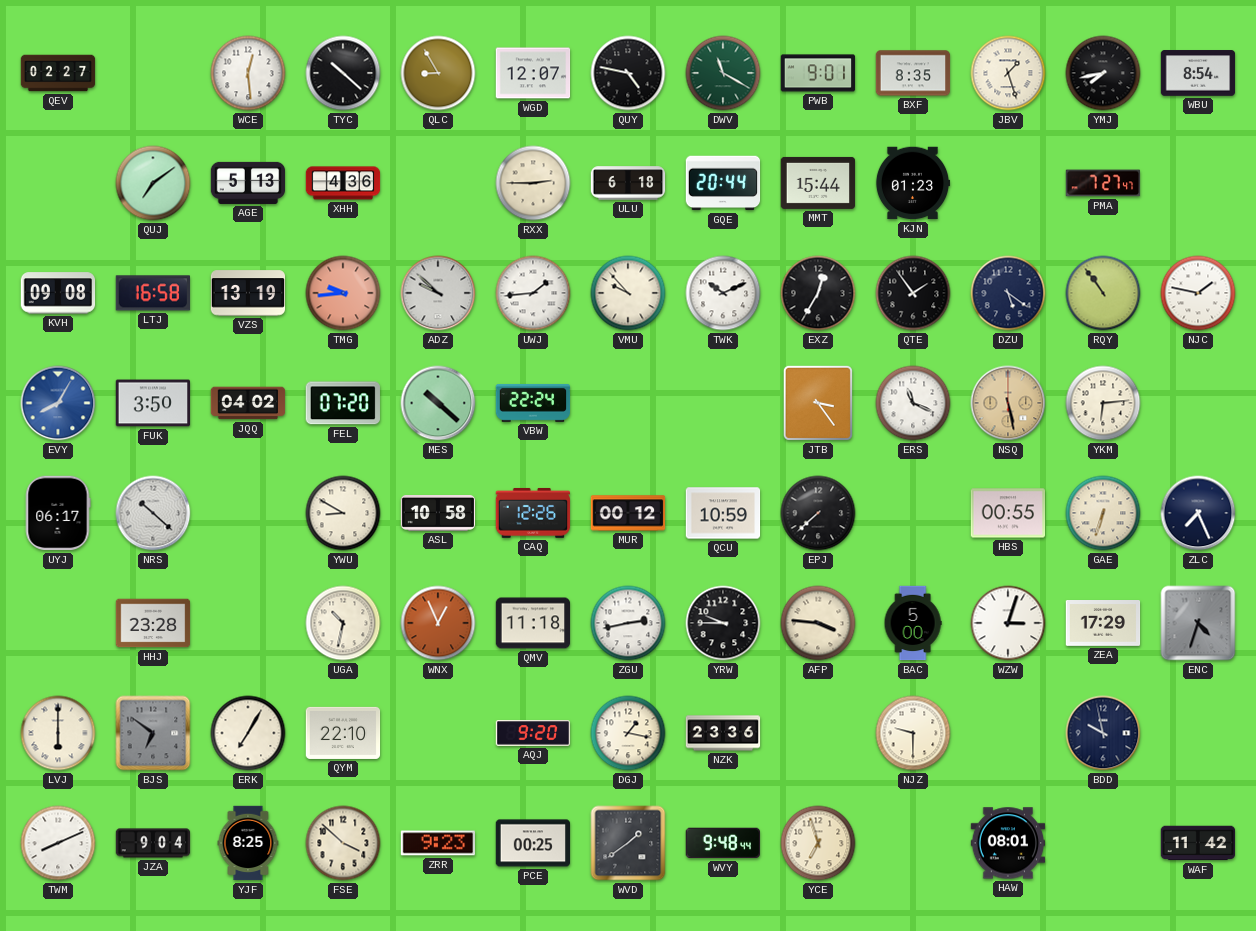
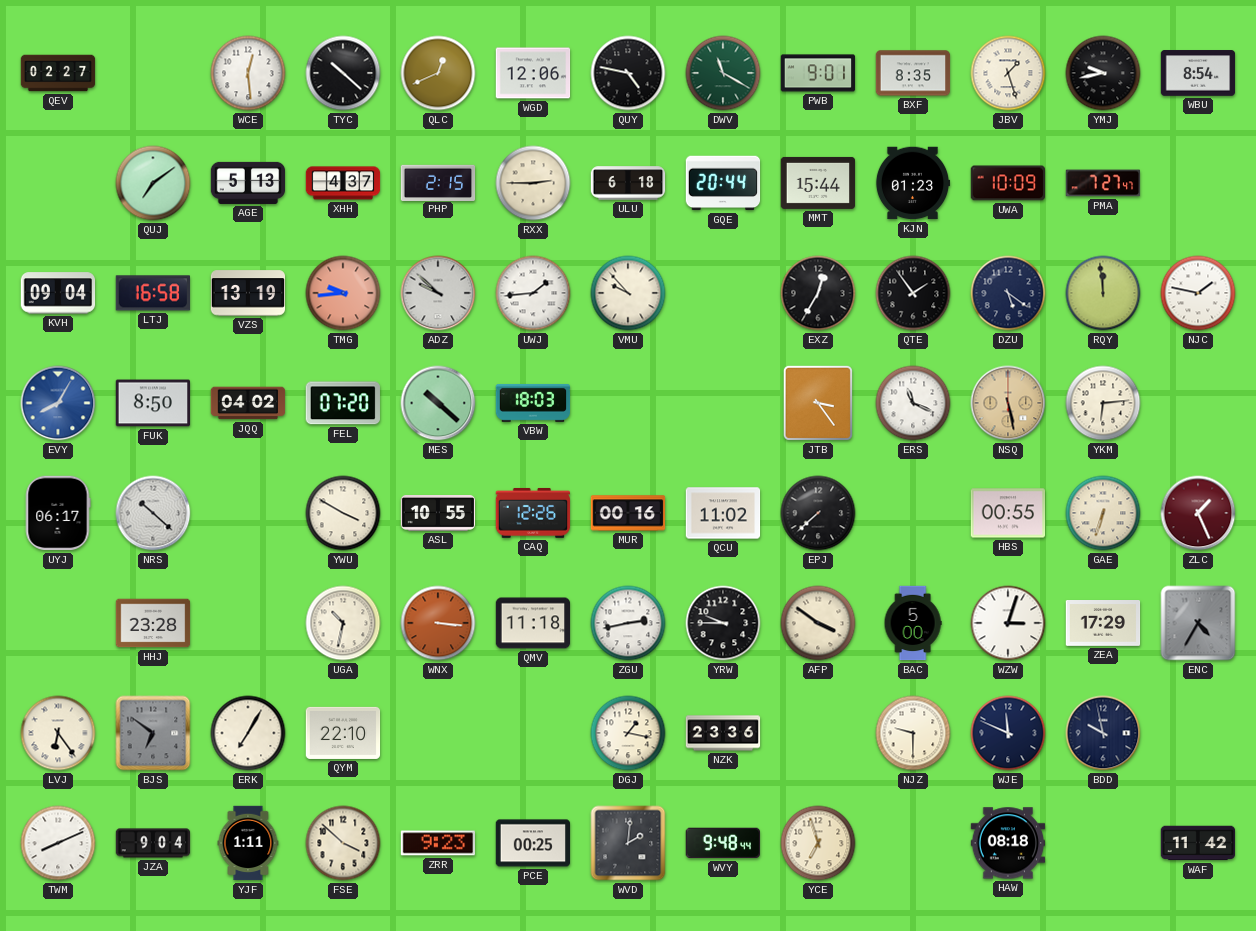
QLC: 8:55 -> 12:41 (438, 73)
WGD: 12:07 -> 12:06 (533, 73)
YMJ: 7:43 -> 9:43 (1103, 73)
XHH: 4:36 -> 4:37 (343, 183)
PHP: none -> 2:15 (438, 182)
UWA: none -> 10:09 (1008, 183)
KVH: 09:08 -> 09:04 (58, 293)
TWK: 10:11 -> none (723, 293)
RQY: 10:54 -> 11:59 (1103, 293)
FUK: 3:50 -> 8:50 (153, 403)
VBW: 22:24 -> 18:03 (533, 403)
YWU: 8:50 -> 3:50 (343, 513)
ASL: 10:58 -> 10:55 (438, 514)
MUR: 00:12 -> 00:16 (628, 513)
QCU: 10:59 -> 11:02 (723, 513)
ZLC: 7:26 -> 1:26 (1198, 513)
ZLC dial: navy -> burgundy (1198, 513)
WNX: 12:56 -> 3:16 (438, 623)
AFP: 3:46 -> 3:51 (818, 623)
ENC: 4:33 -> 4:35 (1198, 623)
LVJ: 6:00 -> 6:24 (58, 733)
AQJ: 9:20 -> none (533, 733)
WJE: none -> 11:49 (1008, 733)
YJF: 8:25 -> 1:11 (248, 843)
WVD: 1:39 -> 2:01 (628, 843)
HAW: 08:01 -> 08:18 (1008, 843)
